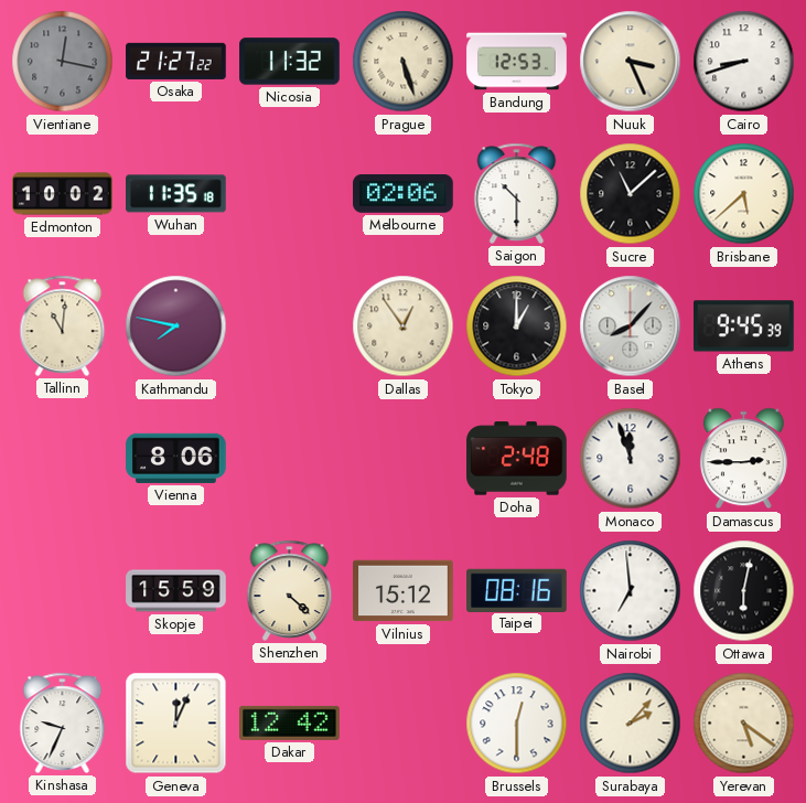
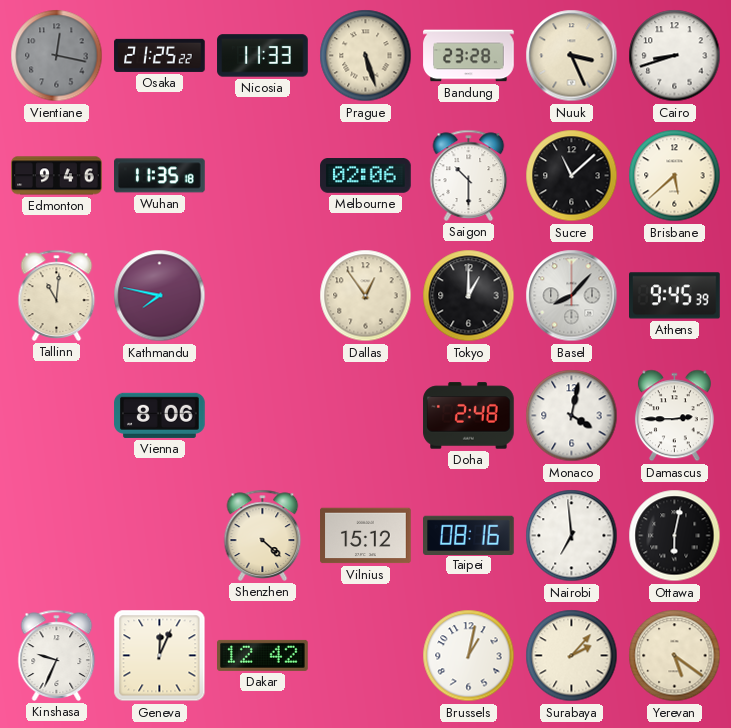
Osaka: 21:27 -> 21:25 (160, 55)
Nicosia: 11:32 -> 11:33 (263, 56)
Bandung: 12:53 -> 23:28 (469, 56)
Edmonton: 10:02 -> 9:46 (57, 176)
Monaco: 11:57 -> 4:02 (572, 416)
Skopje: 15:59 -> none (176, 591)
Brussels: 12:30 -> 1:02 (469, 656)
